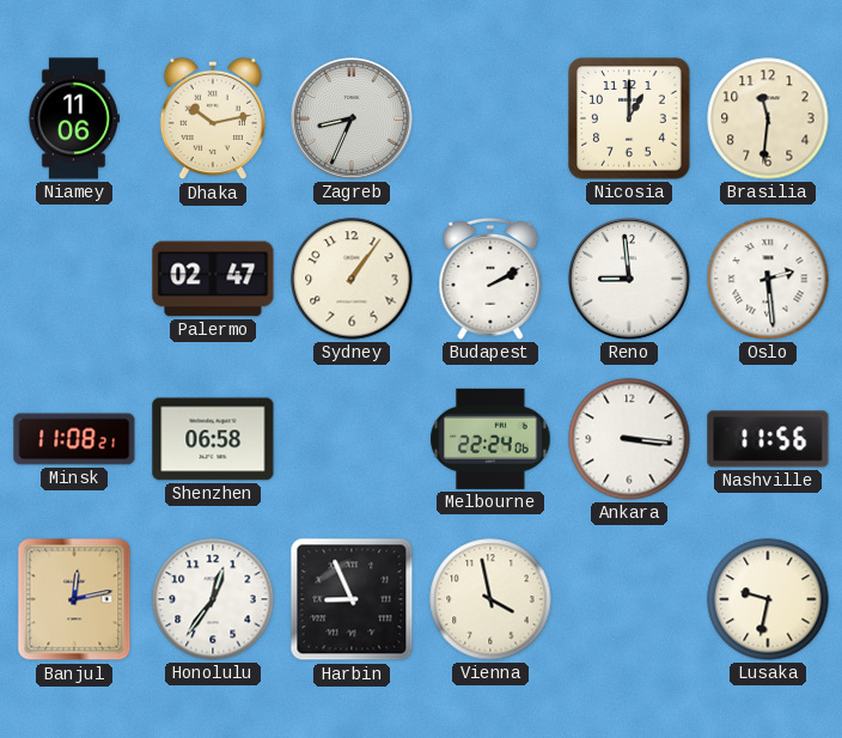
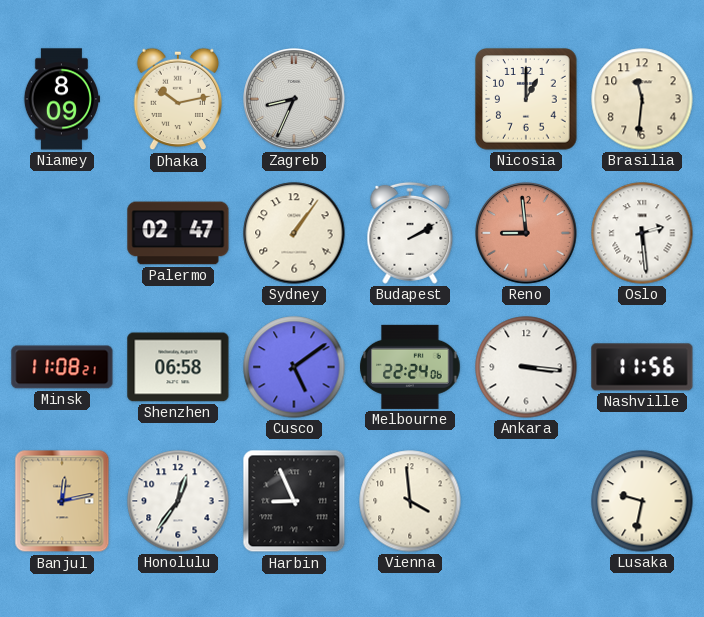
Niamey: 11:06 -> 8:09 (61, 99)
Reno dial: white -> salmon (527, 234)
Cusco: none -> 5:09 (294, 367)
Vienna: 3:58 -> 3:59 (410, 501)
